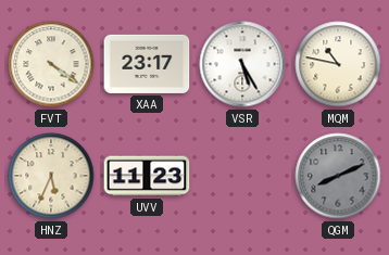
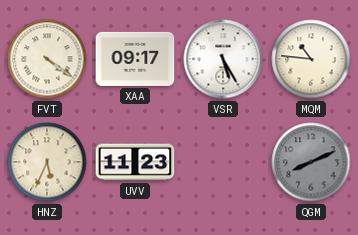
XAA: 23:17 -> 09:17 (135, 59)
MQM: 10:47 -> 10:46 (311, 59)
